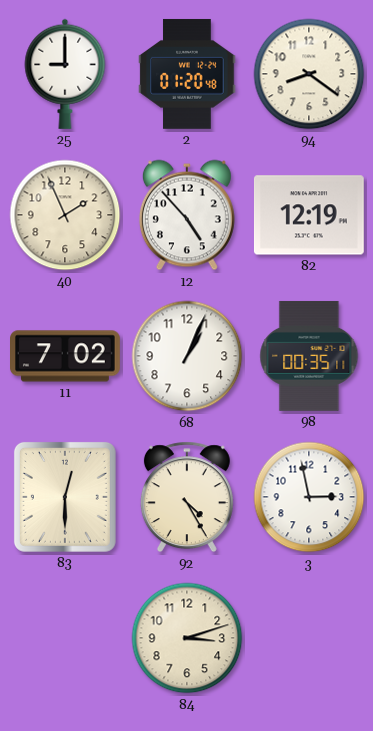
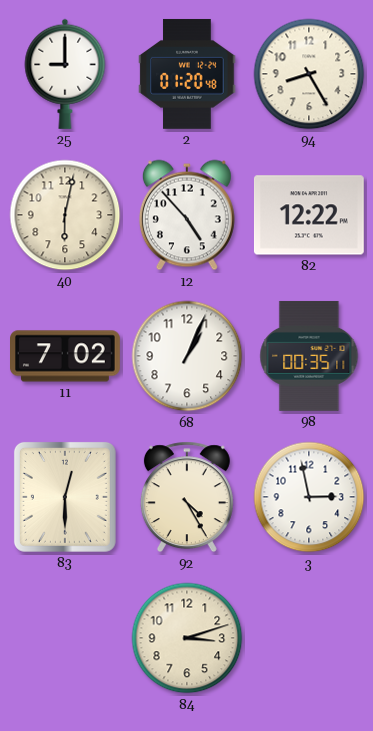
94: 8:21 -> 8:25 (309, 74)
40: 1:56 -> 6:02 (65, 215)
82: 12:19 -> 12:22 (309, 215)
